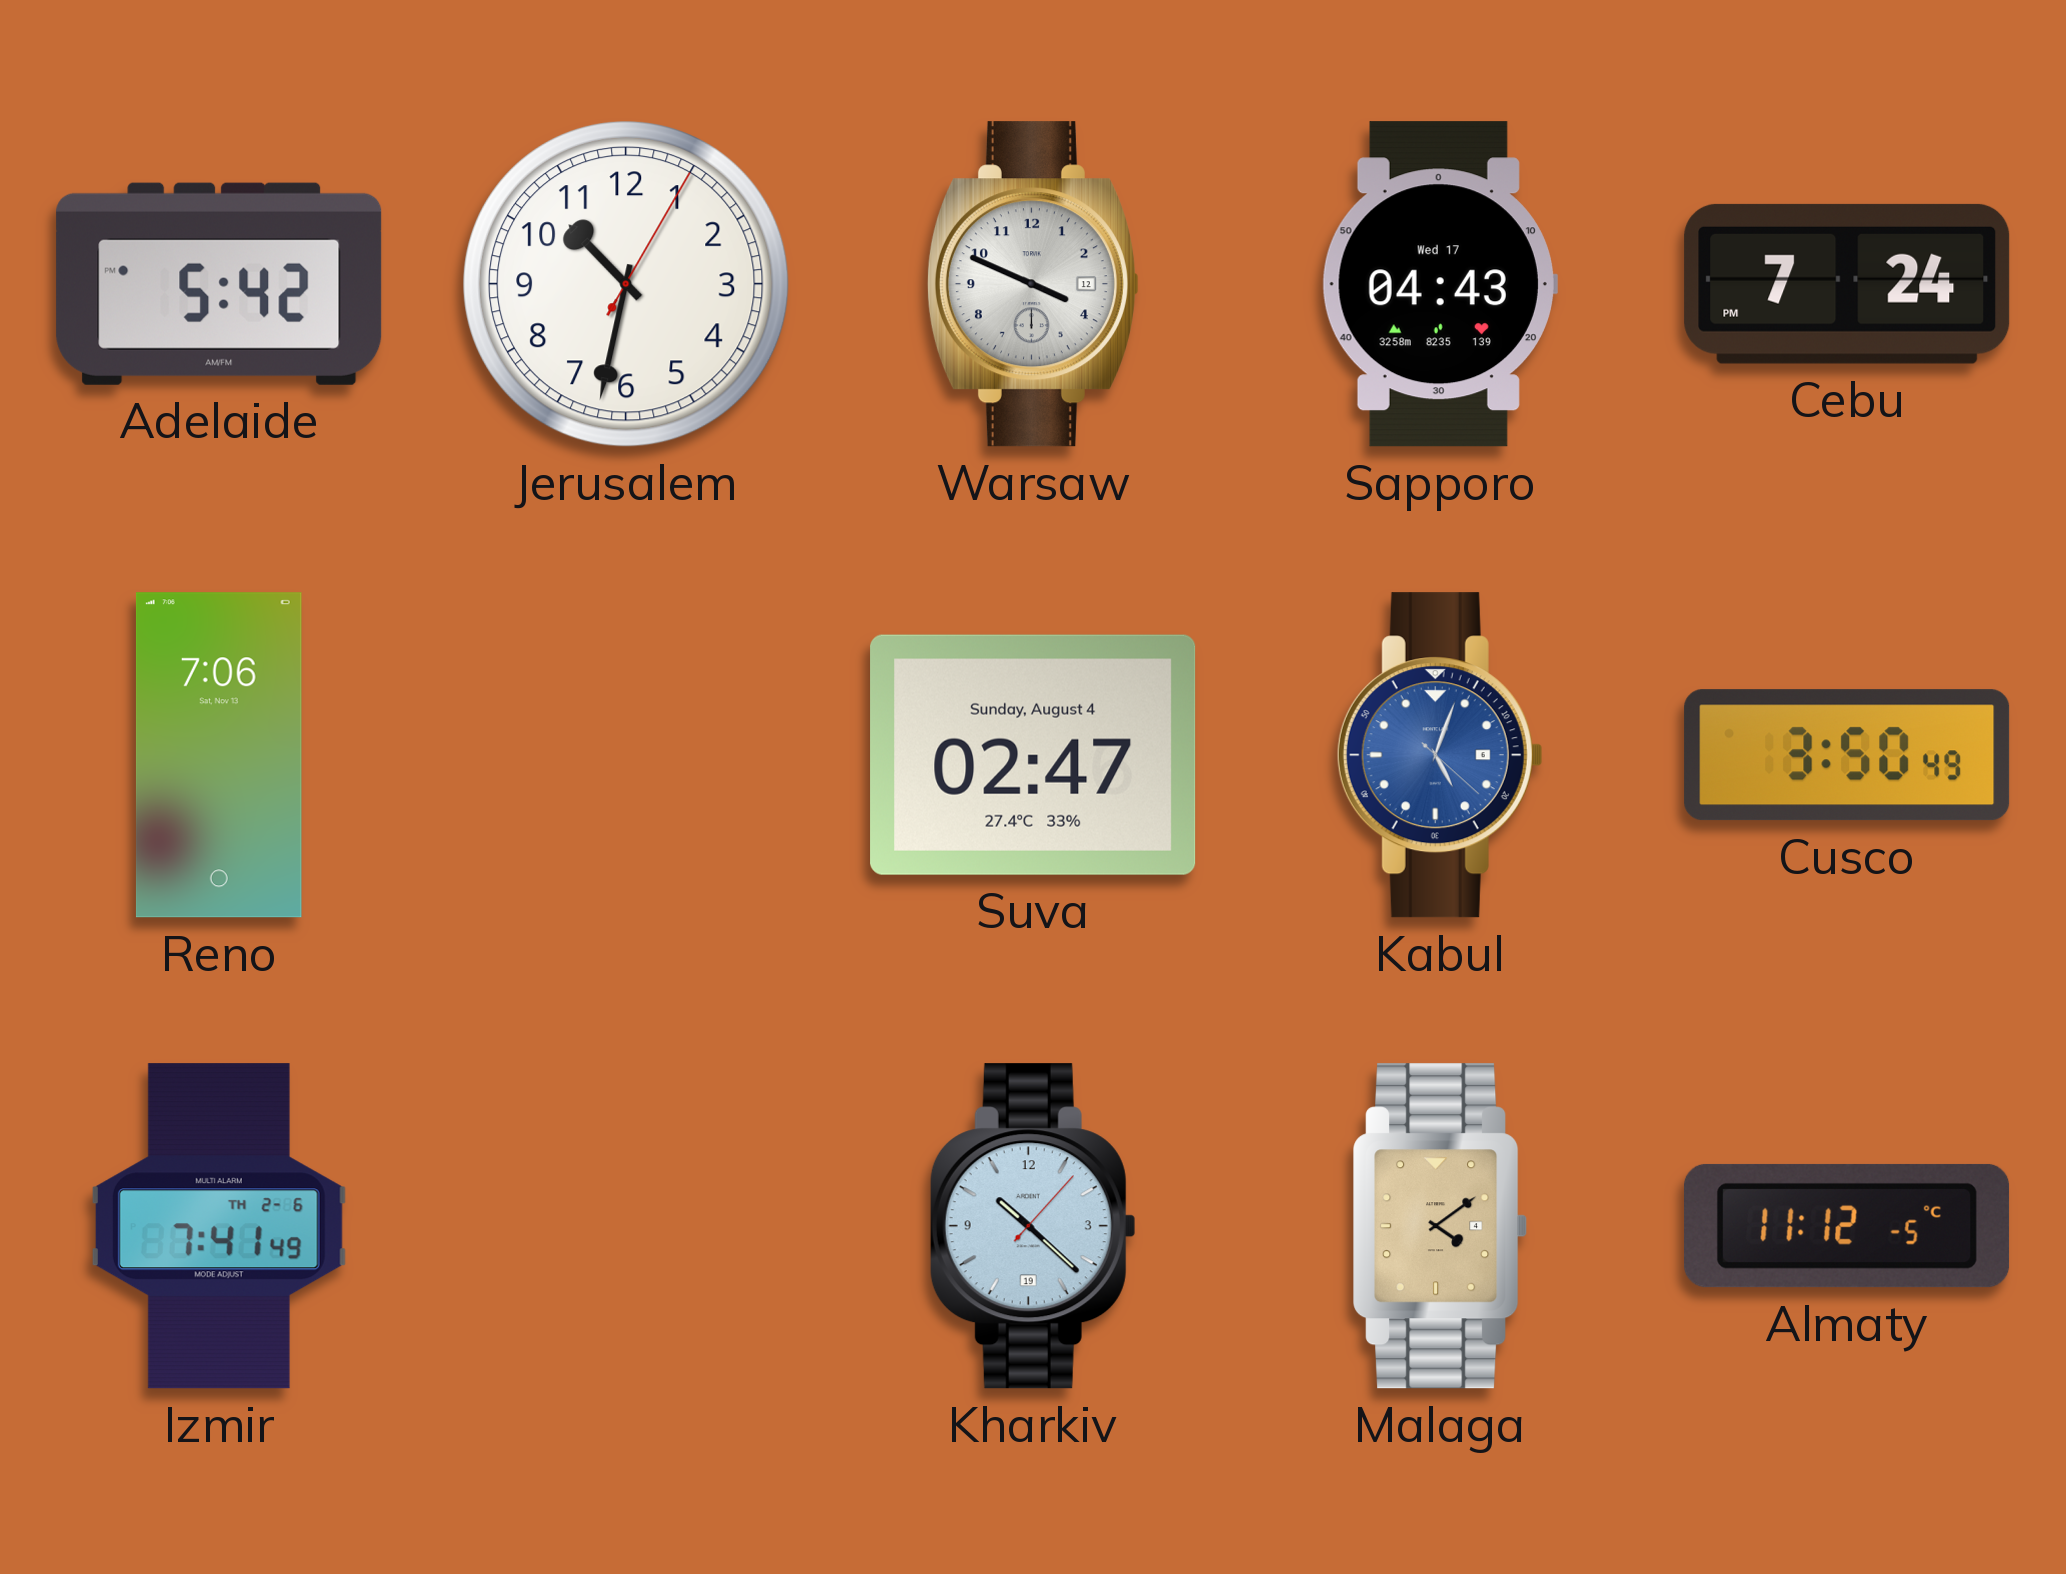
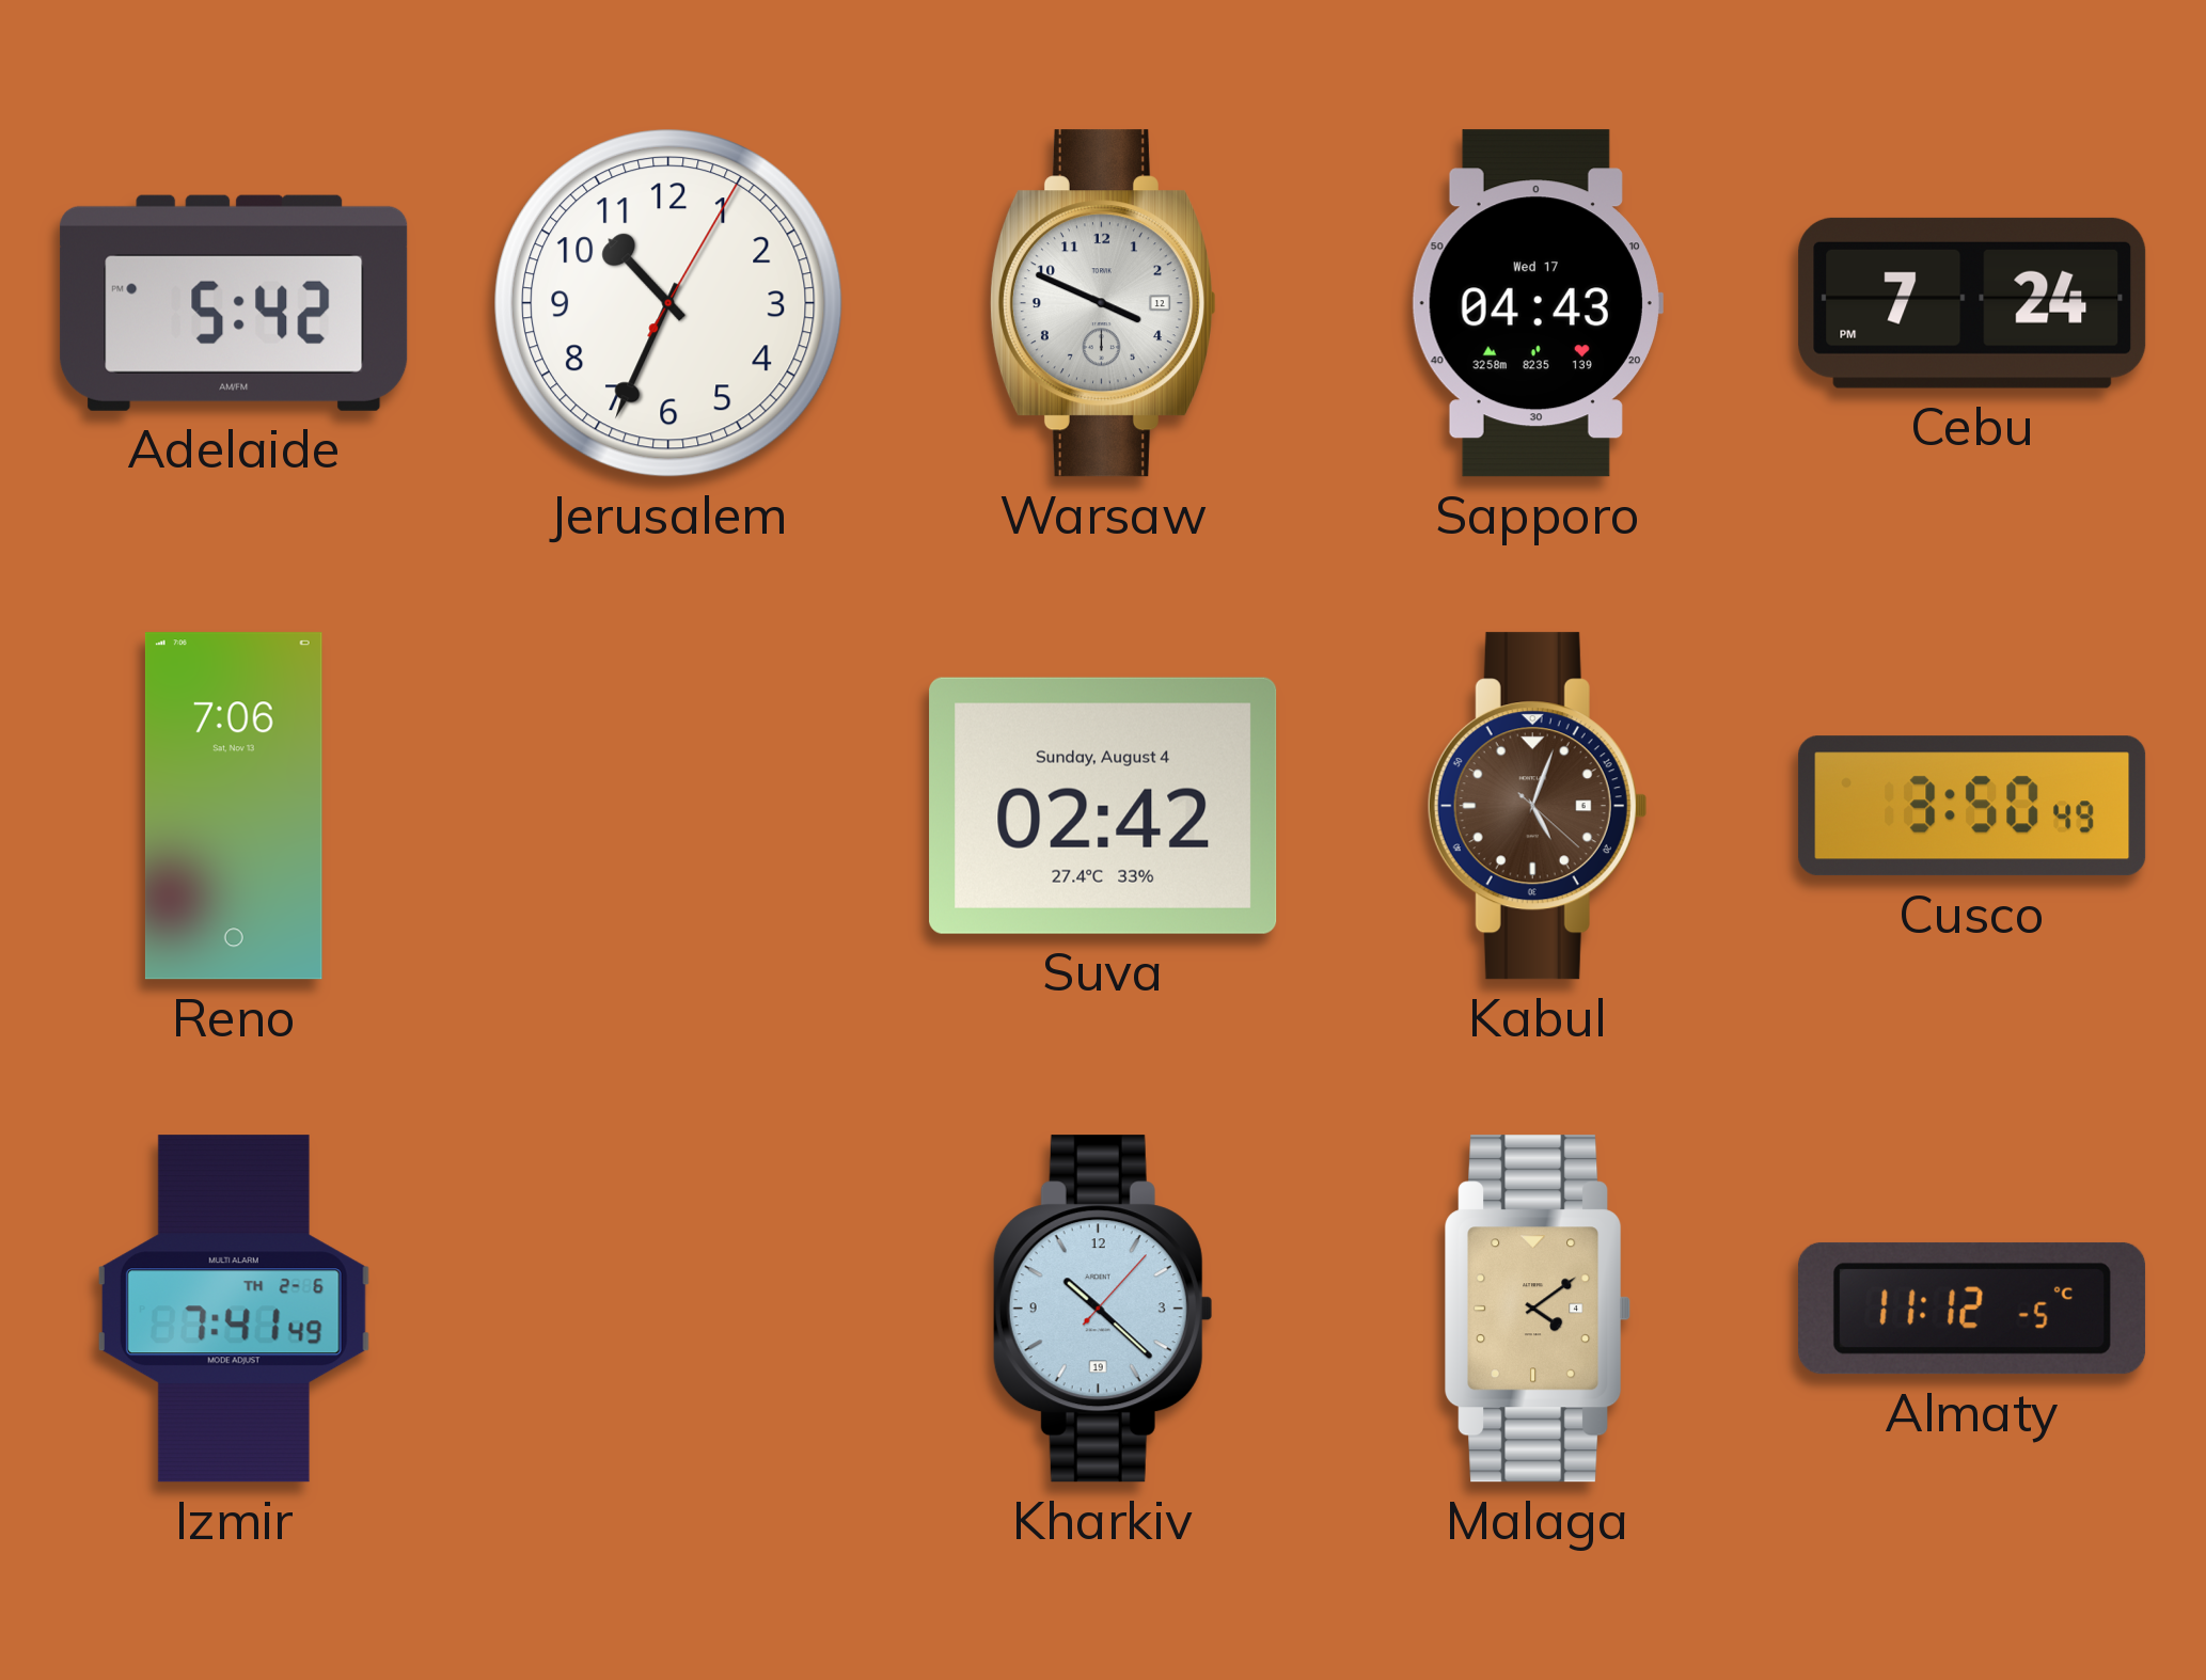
Jerusalem: 10:32 -> 10:34 (668, 303)
Suva: 02:47 -> 02:42 (1103, 806)
Kabul dial: blue -> brown (1538, 806)
